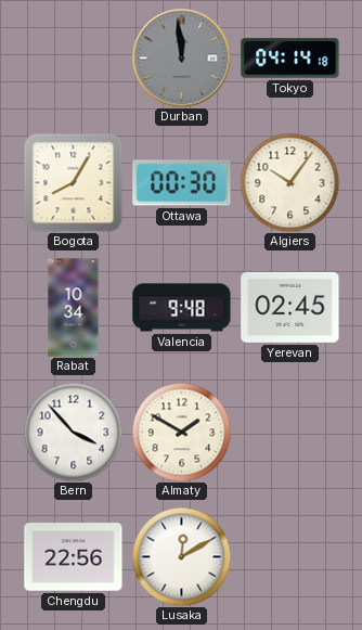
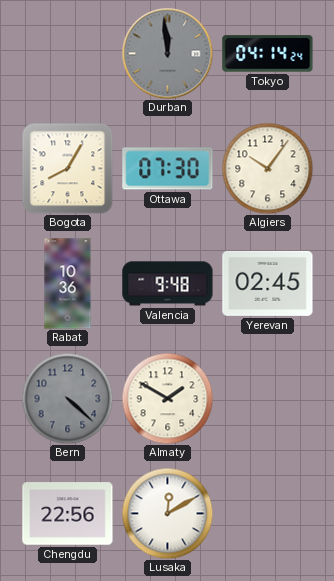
Tokyo: 04:14:18 -> 04:14:24 (268, 54)
Ottawa: 00:30 -> 07:30 (168, 169)
Rabat: 10:34 -> 10:36 (68, 284)
Bern: 3:53 -> 4:22 (67, 398)
Bern dial: white -> grey (67, 398)
